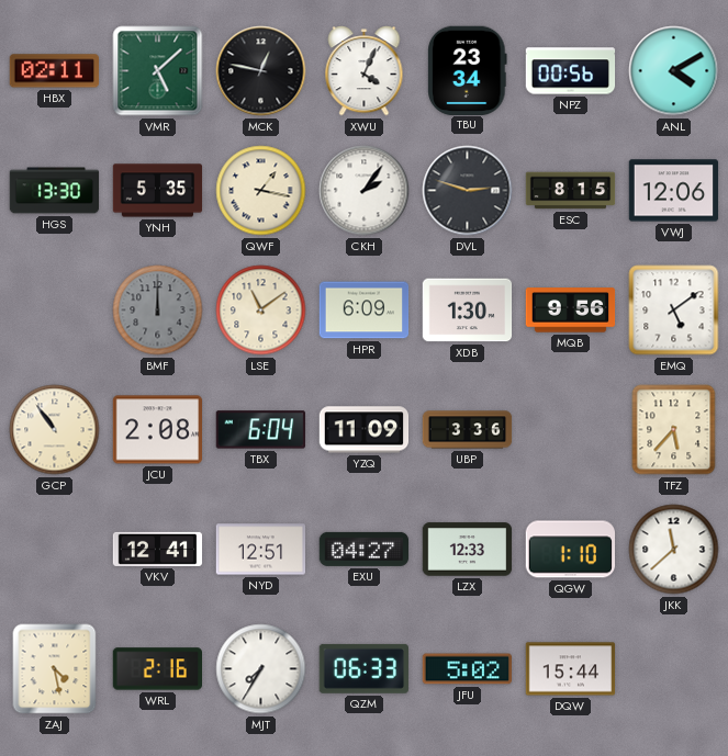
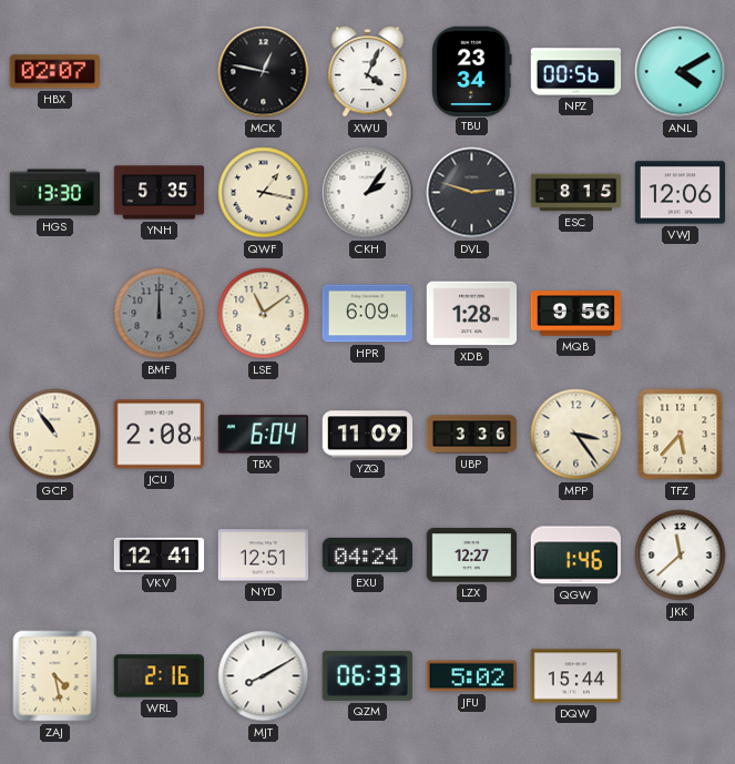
HBX: 02:11 -> 02:07 (54, 72)
VMR: 5:08 -> none (158, 71)
XDB: 1:30 -> 1:28 (472, 314)
EMQ: 5:09 -> none (674, 311)
MPP: none -> 3:24 (576, 435)
EXU: 04:27 -> 04:24 (368, 554)
LZX: 12:33 -> 12:27 (472, 556)
QGW: 1:10 -> 1:46 (575, 556)
MJT: 7:35 -> 8:10 (264, 676)
